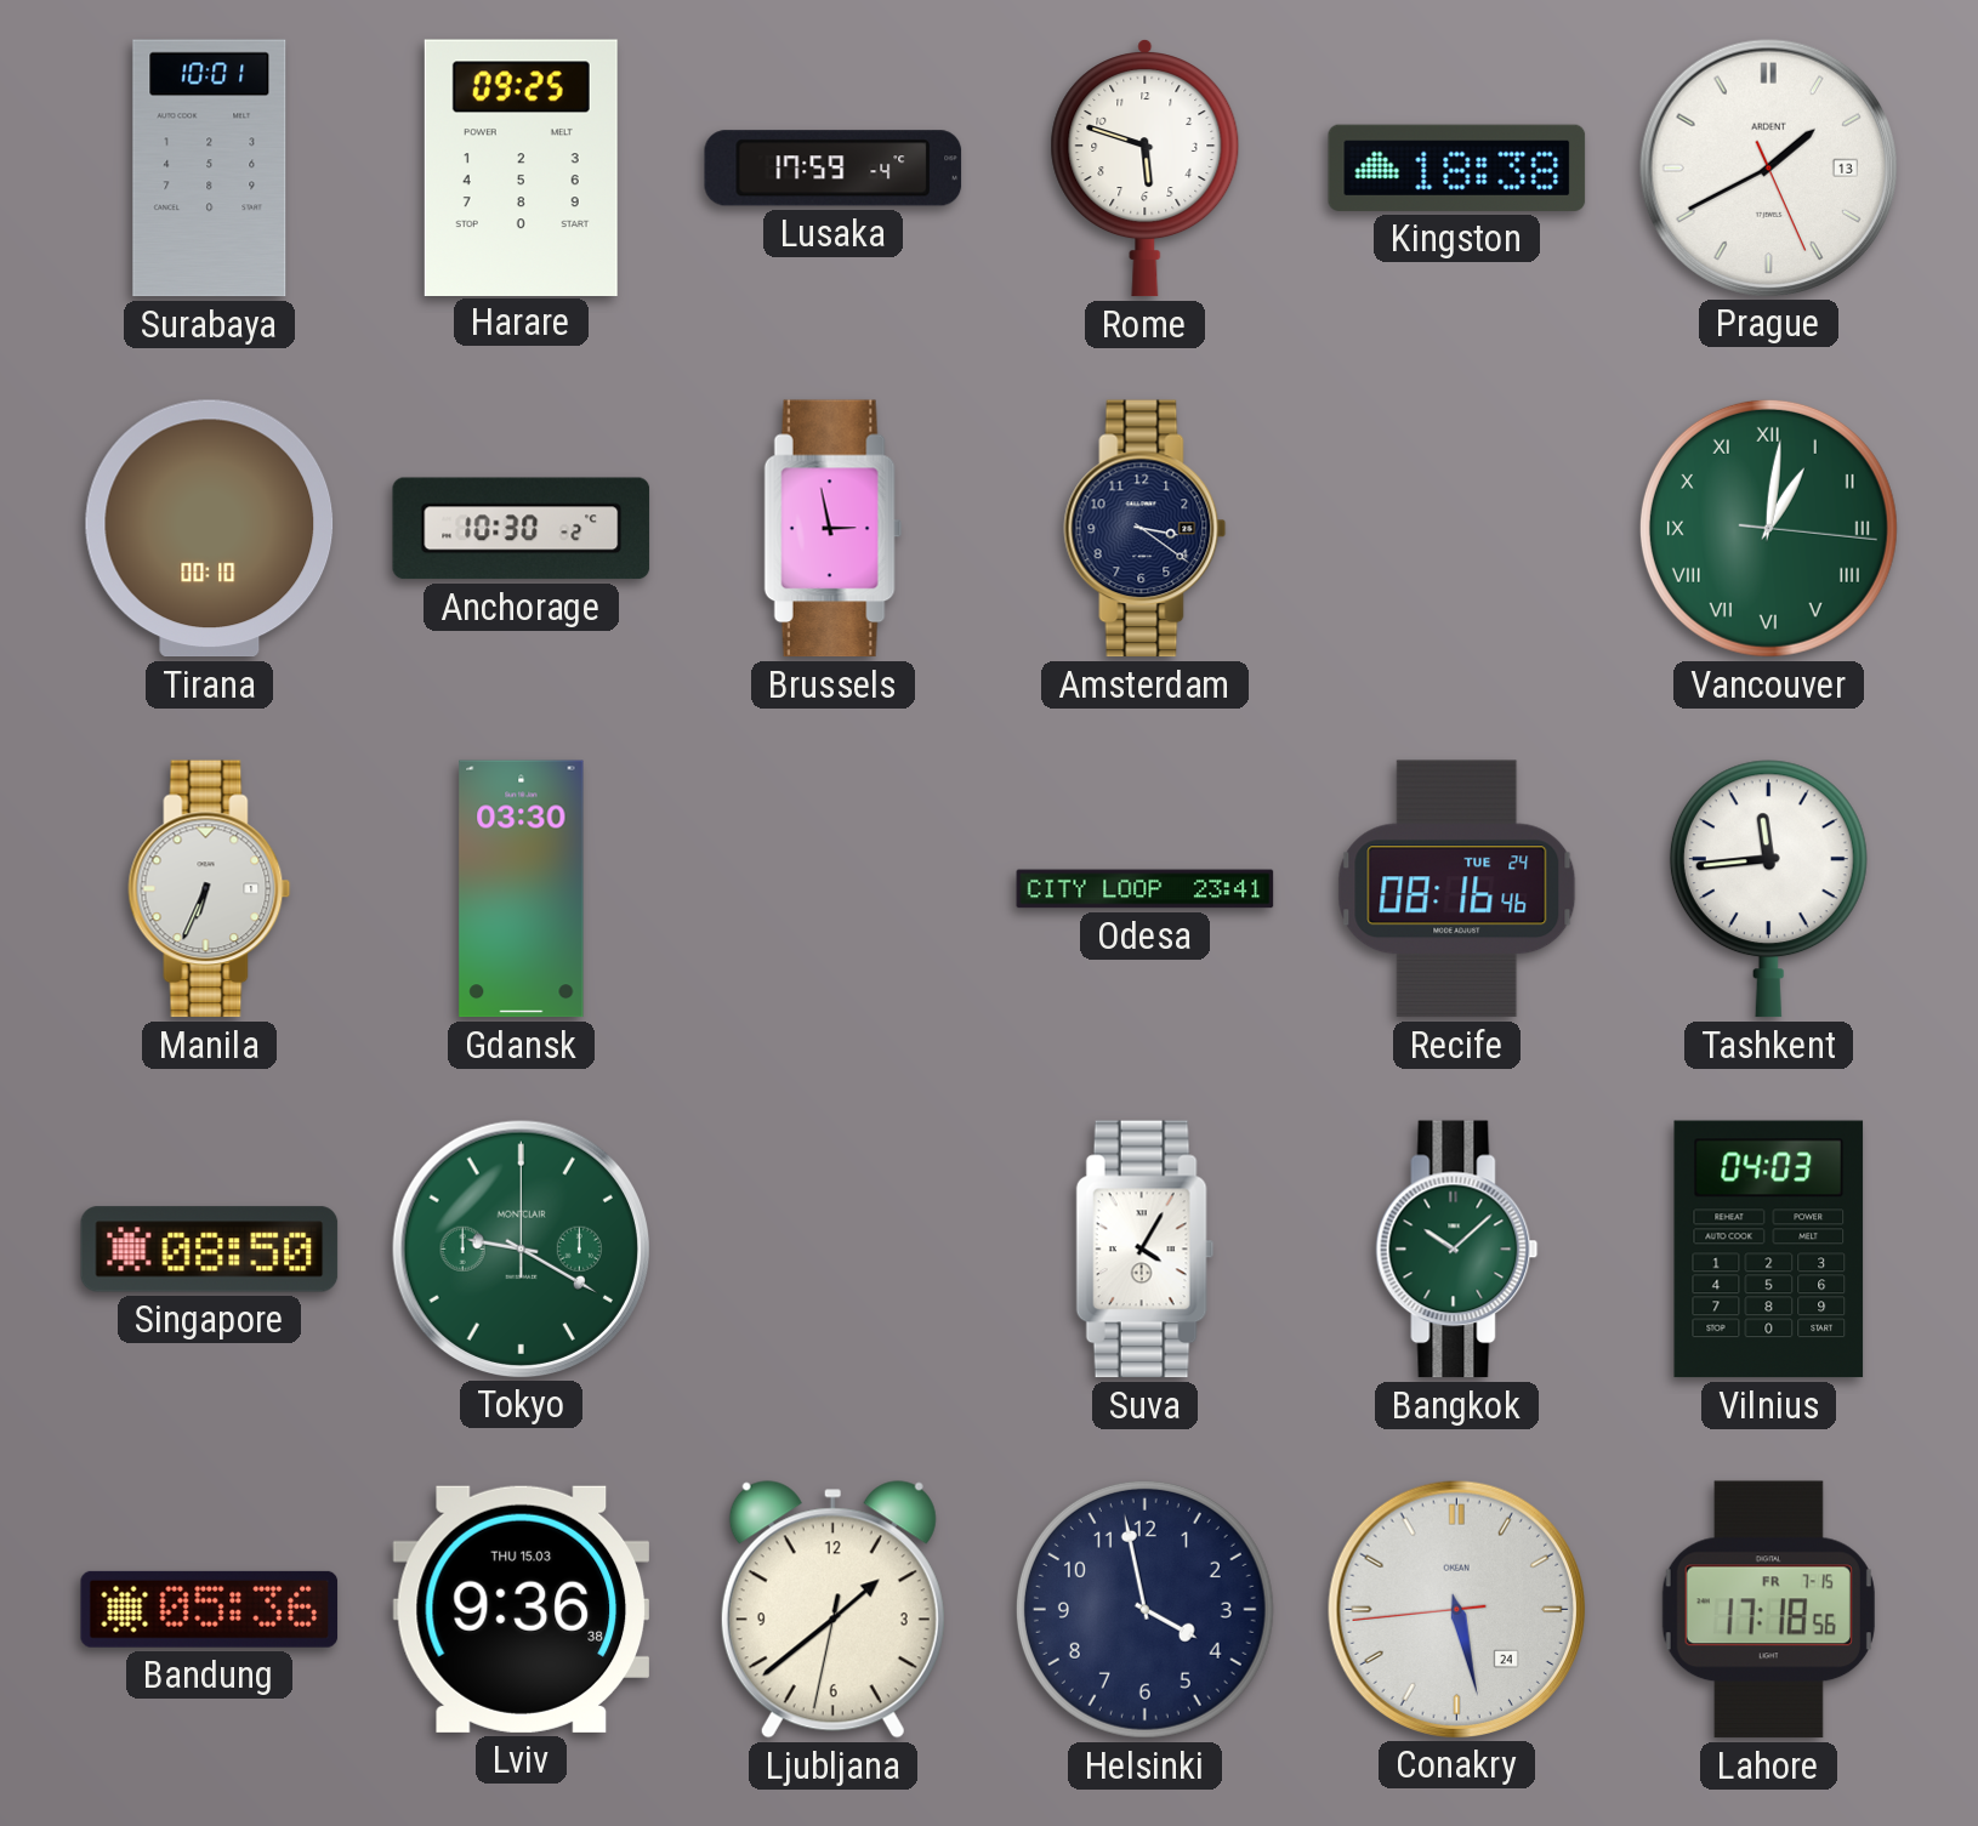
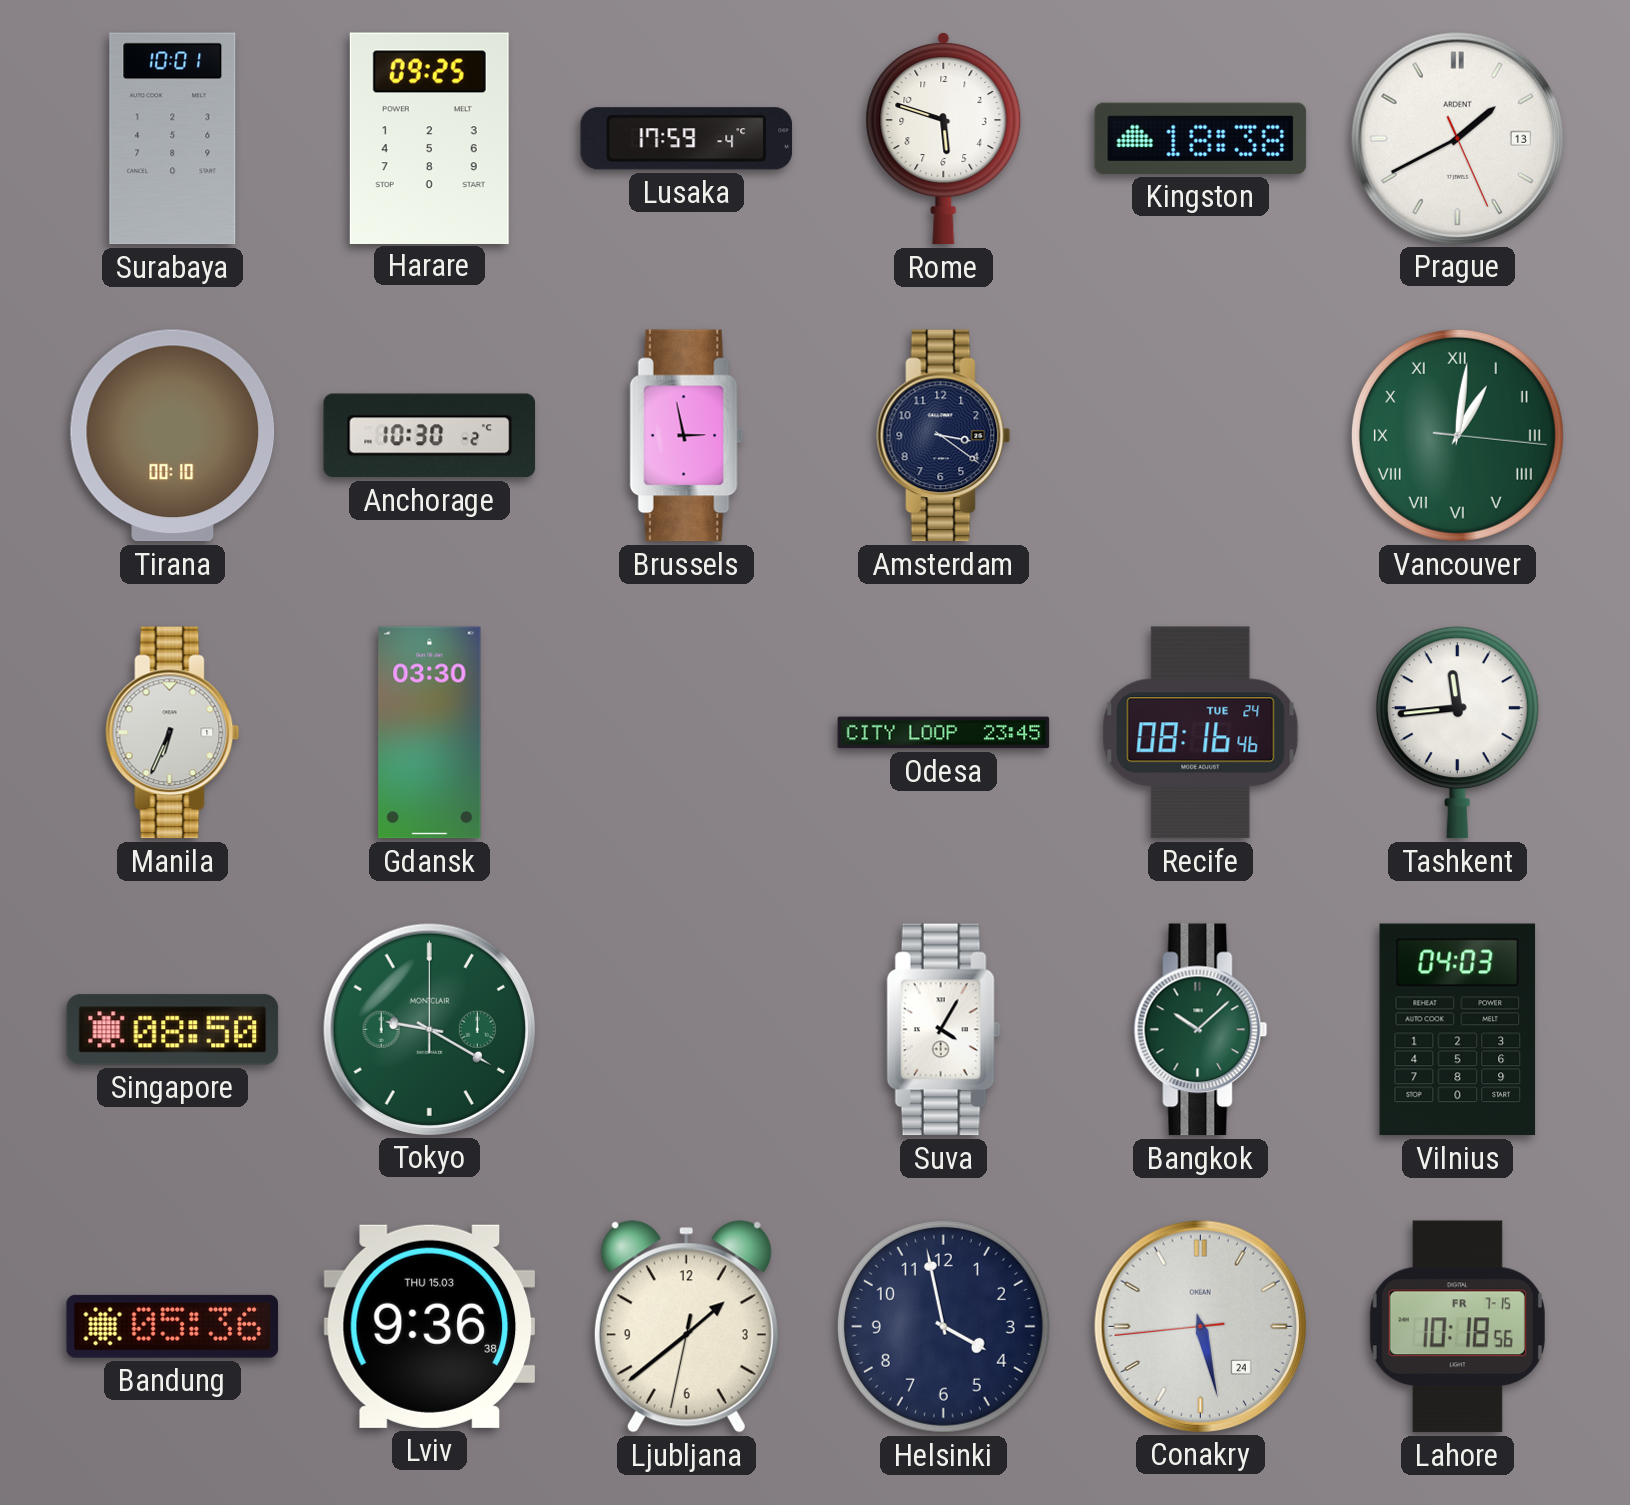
Odesa: 23:41 -> 23:45 (944, 733)
Lahore: 17:18 -> 10:18 (1457, 1327)
